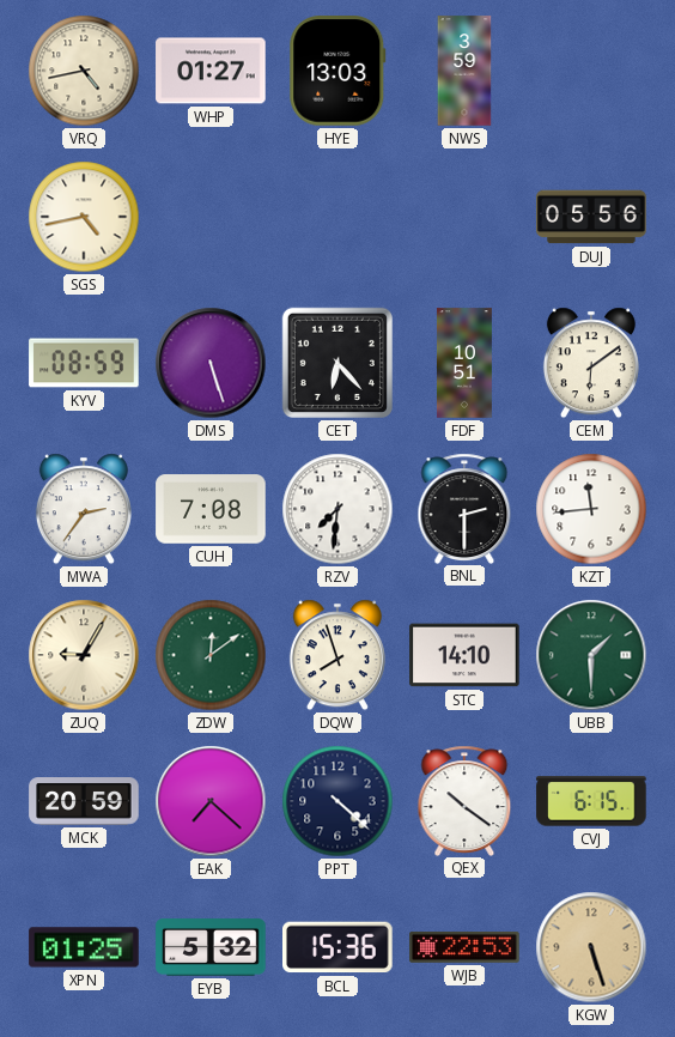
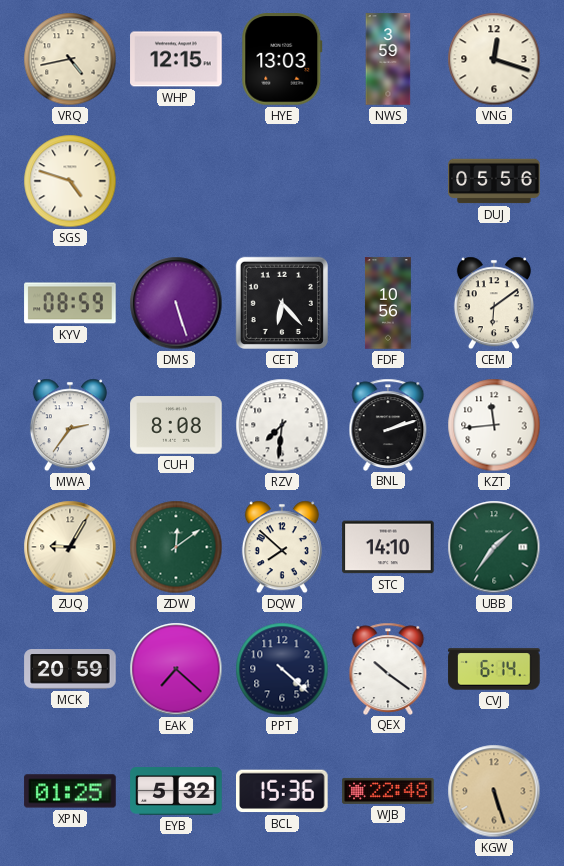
WHP: 01:27 -> 12:15 (176, 59)
VNG: none -> 12:18 (494, 59)
SGS: 4:43 -> 4:48 (70, 181)
FDF: 10:51 -> 10:56 (388, 303)
CUH: 7:08 -> 8:08 (176, 425)
BNL: 2:30 -> 2:12 (388, 424)
DQW: 7:57 -> 7:52 (282, 547)
UBB: 1:30 -> 1:36 (494, 547)
CVJ: 6:15 -> 6:14 (494, 669)
WJB: 22:53 -> 22:48 (388, 791)
